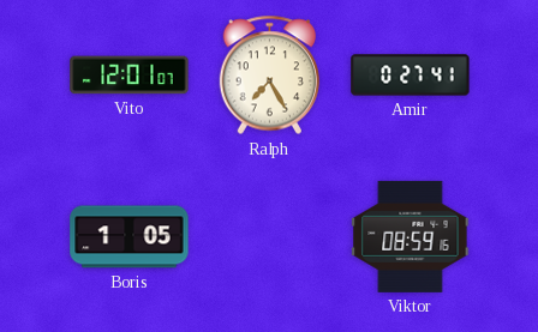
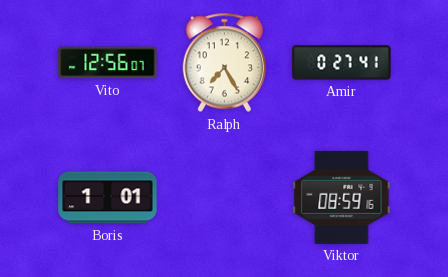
Vito: 12:01 -> 12:56 (108, 63)
Boris: 1:05 -> 1:01 (108, 198)
